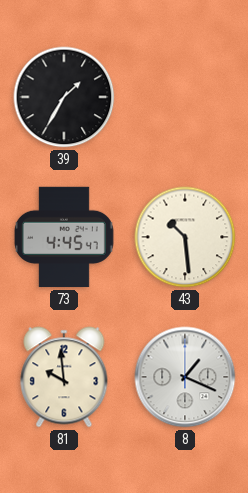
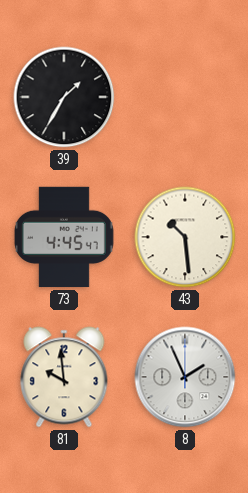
8: 1:19 -> 1:56 (185, 377)
